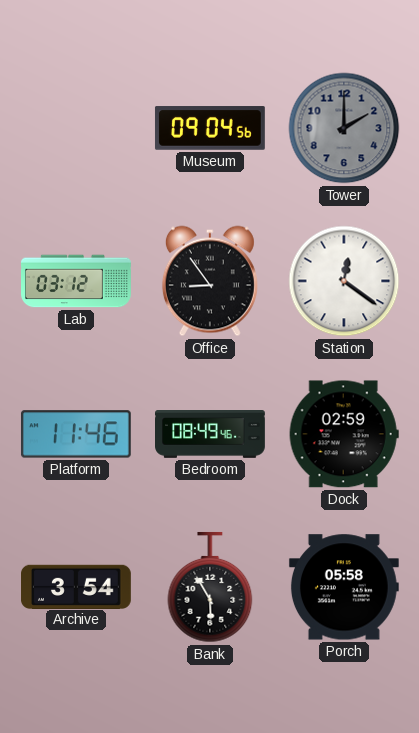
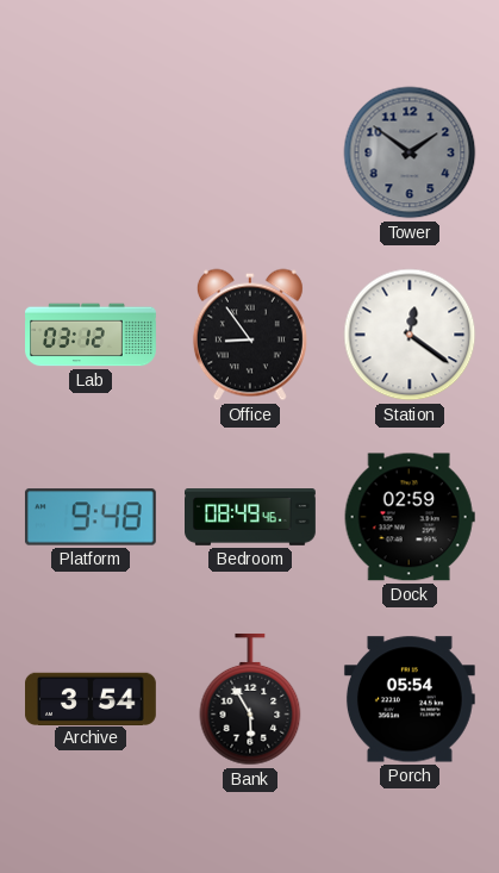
Museum: 09:04 -> none (210, 128)
Tower: 2:00 -> 1:51 (410, 152)
Platform: 11:46 -> 9:48 (91, 517)
Porch: 05:58 -> 05:54 (410, 699)
